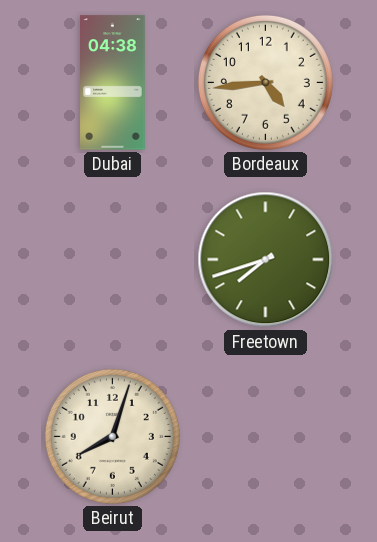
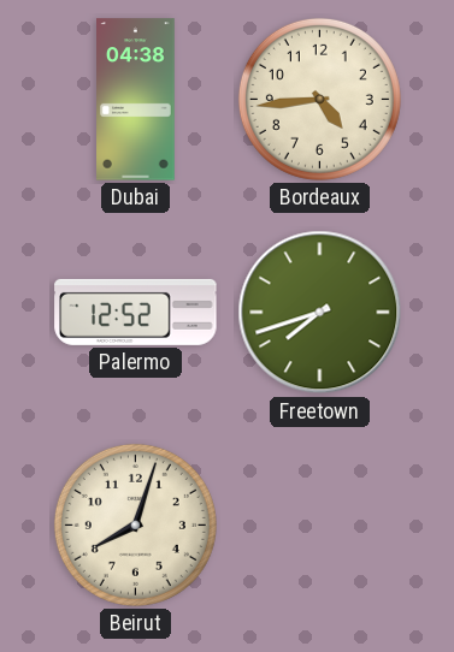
Palermo: none -> 12:52 (136, 312)
